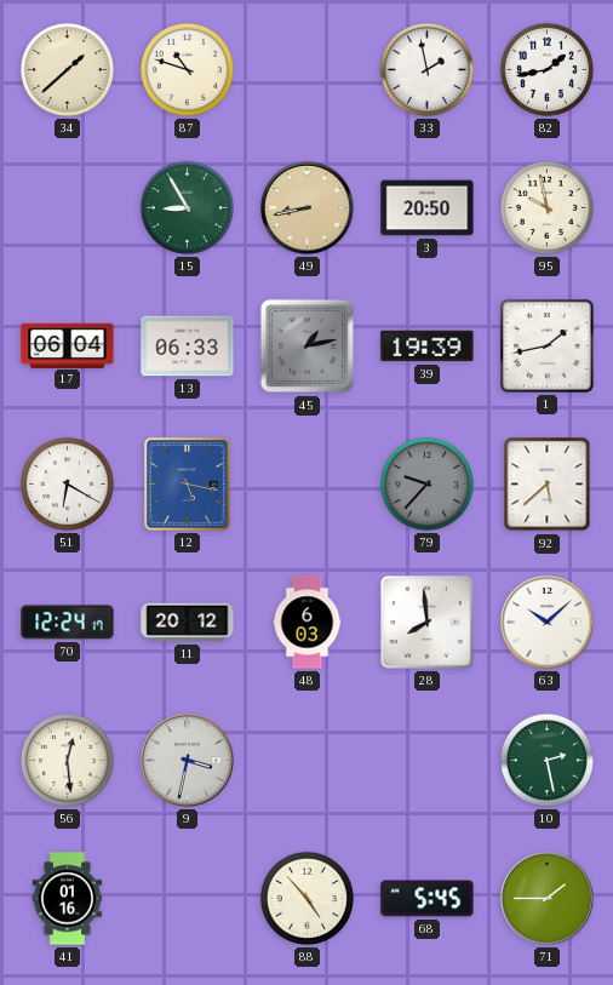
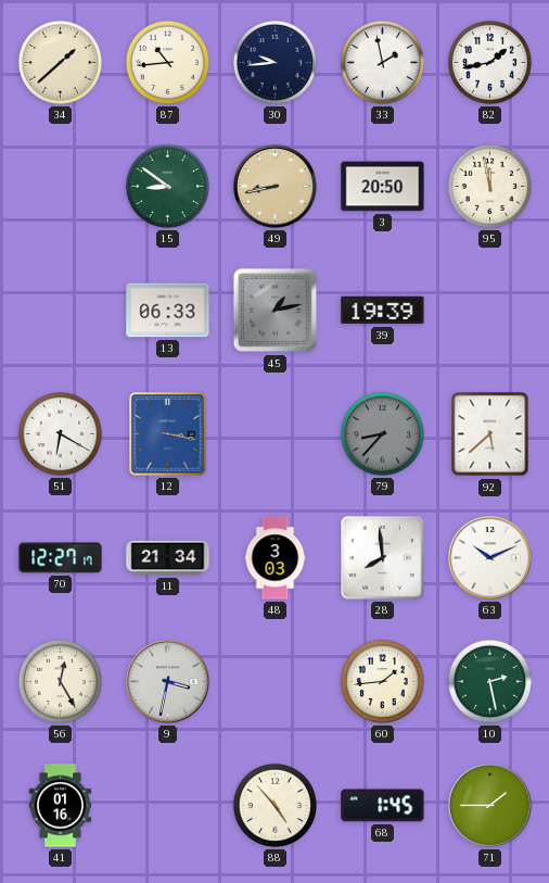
87: 10:48 -> 10:44 (167, 62)
30: none -> 9:44 (274, 62)
15: 8:55 -> 8:51 (167, 186)
95: 9:58 -> 11:58 (489, 186)
17: 06:04 -> none (68, 345)
1: 1:43 -> none (546, 345)
12: 5:17 -> 3:17 (168, 434)
79: 9:37 -> 8:37 (382, 433)
70: 12:24 -> 12:27 (61, 558)
11: 20:12 -> 21:34 (168, 558)
48: 6:03 -> 3:03 (276, 558)
63: 10:08 -> 10:11 (490, 558)
56: 12:29 -> 12:25 (60, 681)
60: none -> 1:44 (382, 681)
68: 5:45 -> 1:45 (383, 806)
